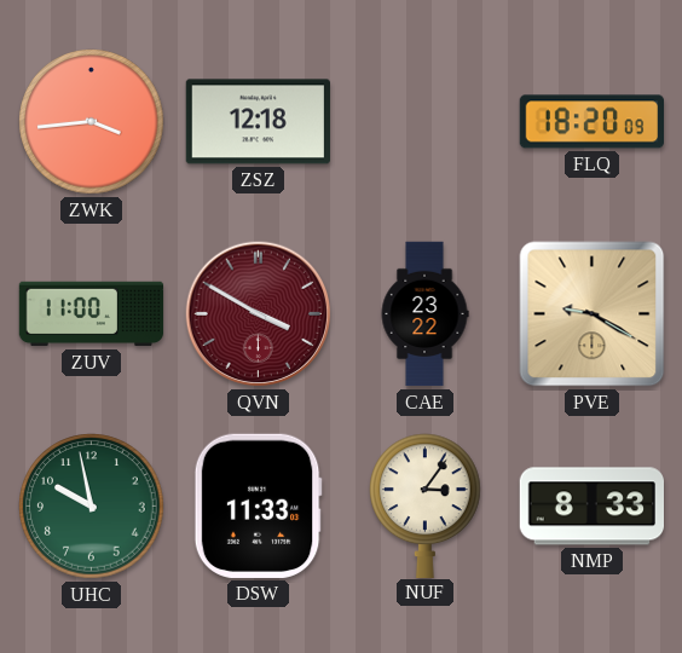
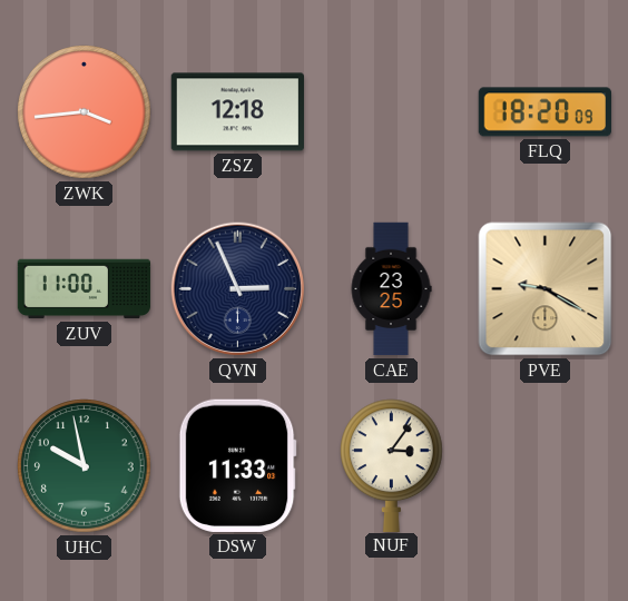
QVN: 3:50 -> 2:56 (238, 289)
QVN dial: burgundy -> navy (238, 289)
CAE: 23:22 -> 23:25 (391, 289)
NMP: 8:33 -> none (591, 507)
